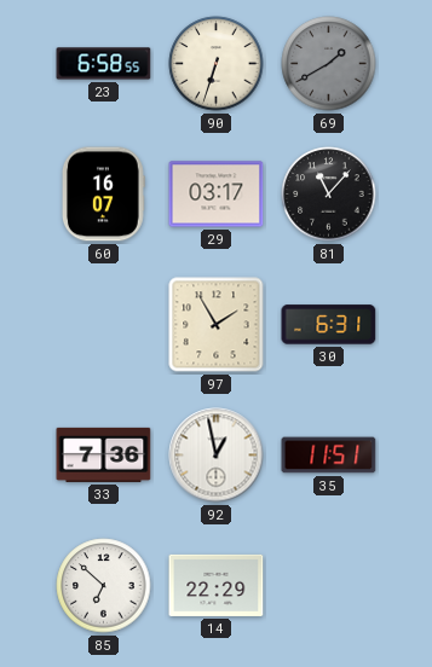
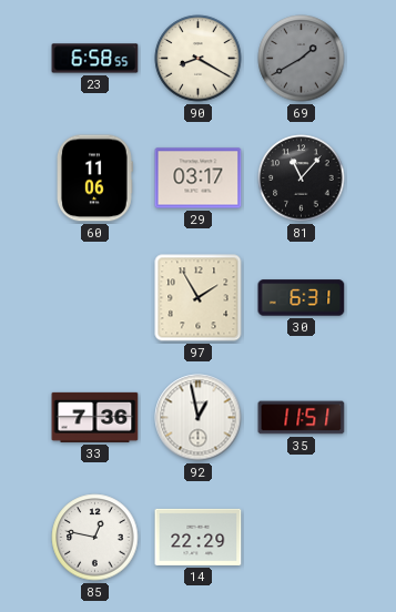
90: 6:33 -> 8:20 (199, 59)
60: 16:07 -> 11:06 (95, 178)
85: 6:52 -> 12:47 (95, 538)
